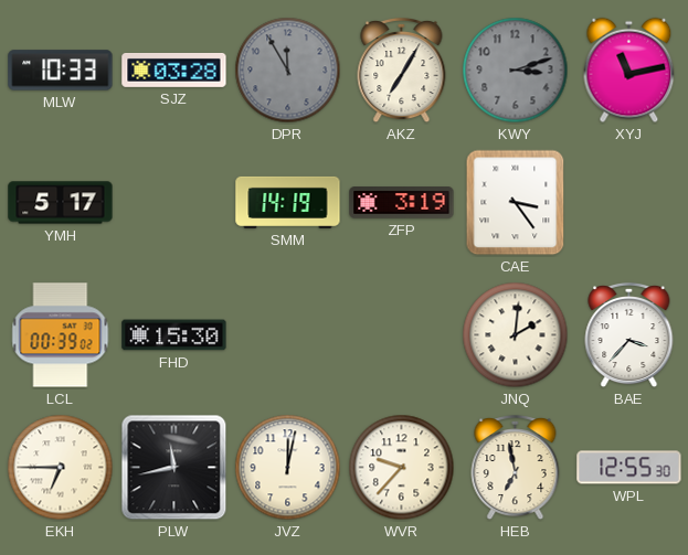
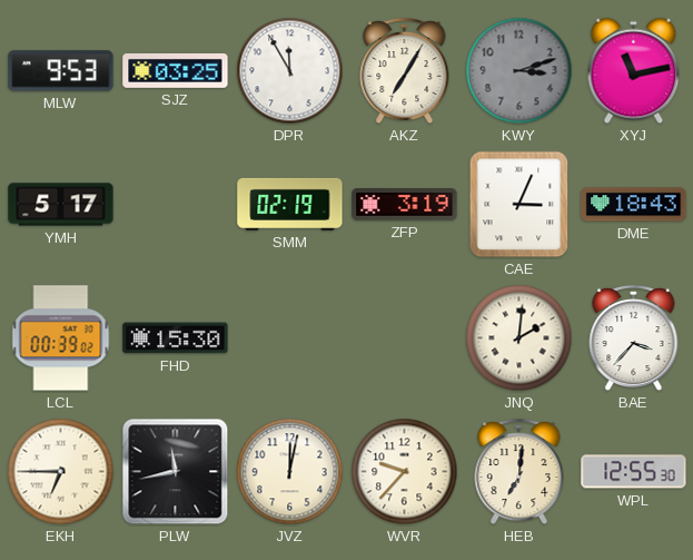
MLW: 10:33 -> 9:53 (61, 71)
SJZ: 03:28 -> 03:25 (176, 70)
DPR dial: grey -> white (290, 71)
SMM: 14:19 -> 02:19 (290, 204)
CAE: 3:24 -> 3:04 (519, 205)
DME: none -> 18:43 (634, 205)
HEB: 6:58 -> 7:01 (519, 472)
